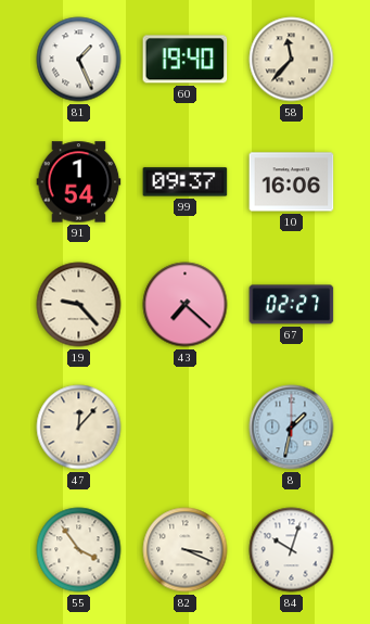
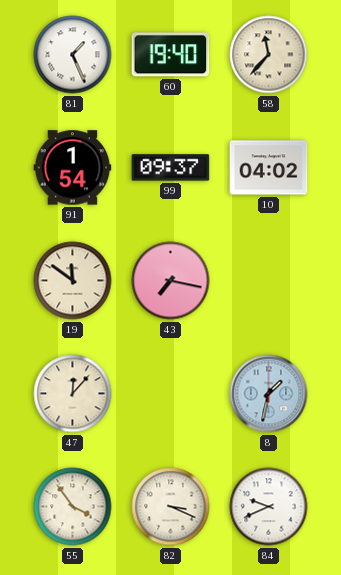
10: 16:06 -> 04:02 (269, 168)
19: 9:23 -> 11:51 (73, 281)
43: 7:22 -> 7:17 (171, 281)
67: 02:27 -> none (292, 305)
84: 10:03 -> 9:41 (269, 507)
